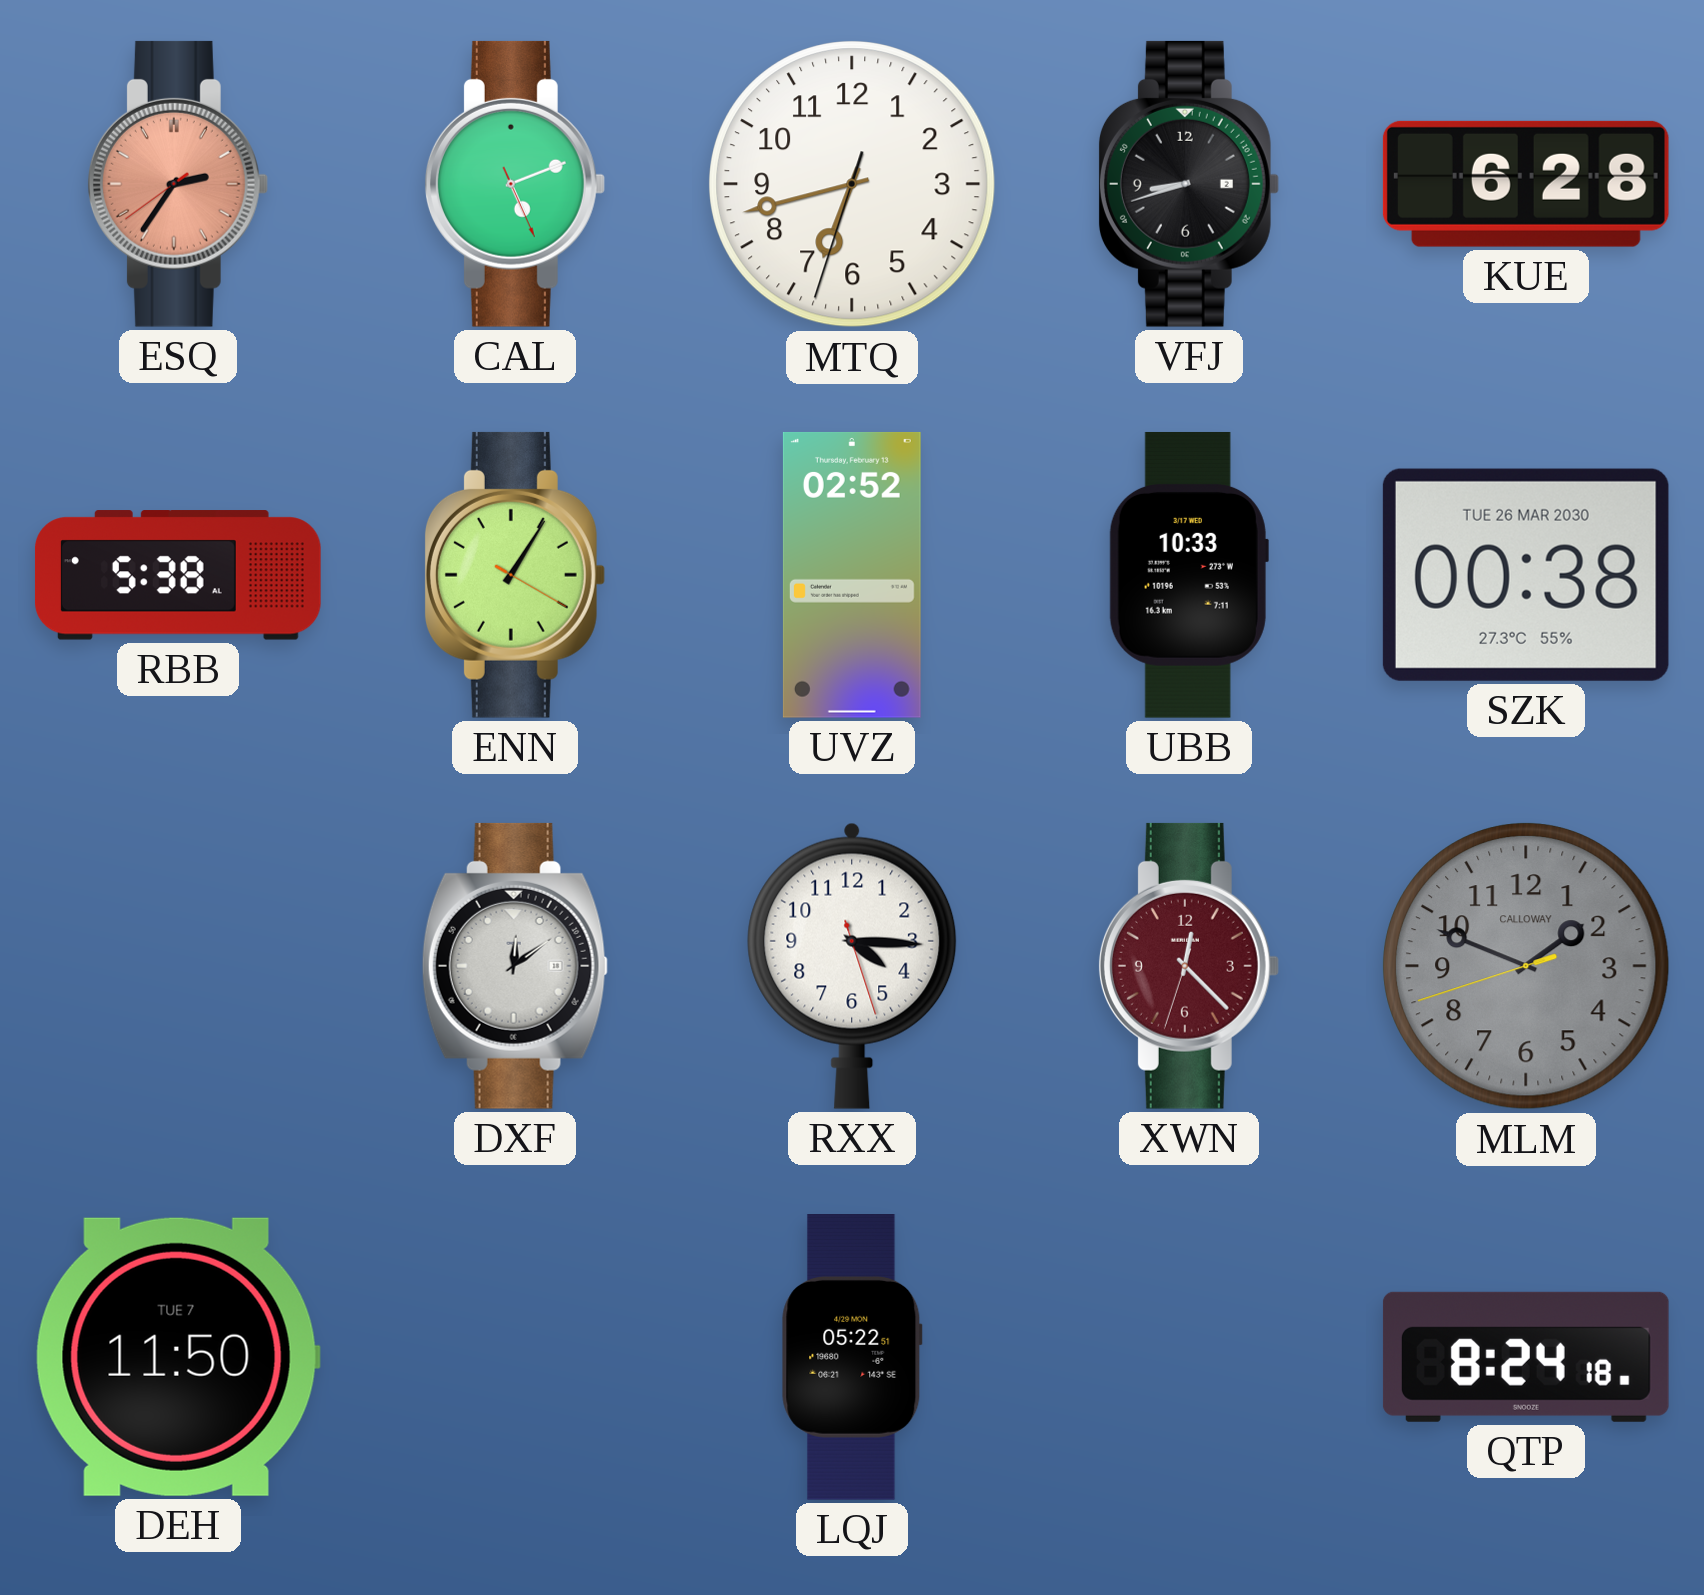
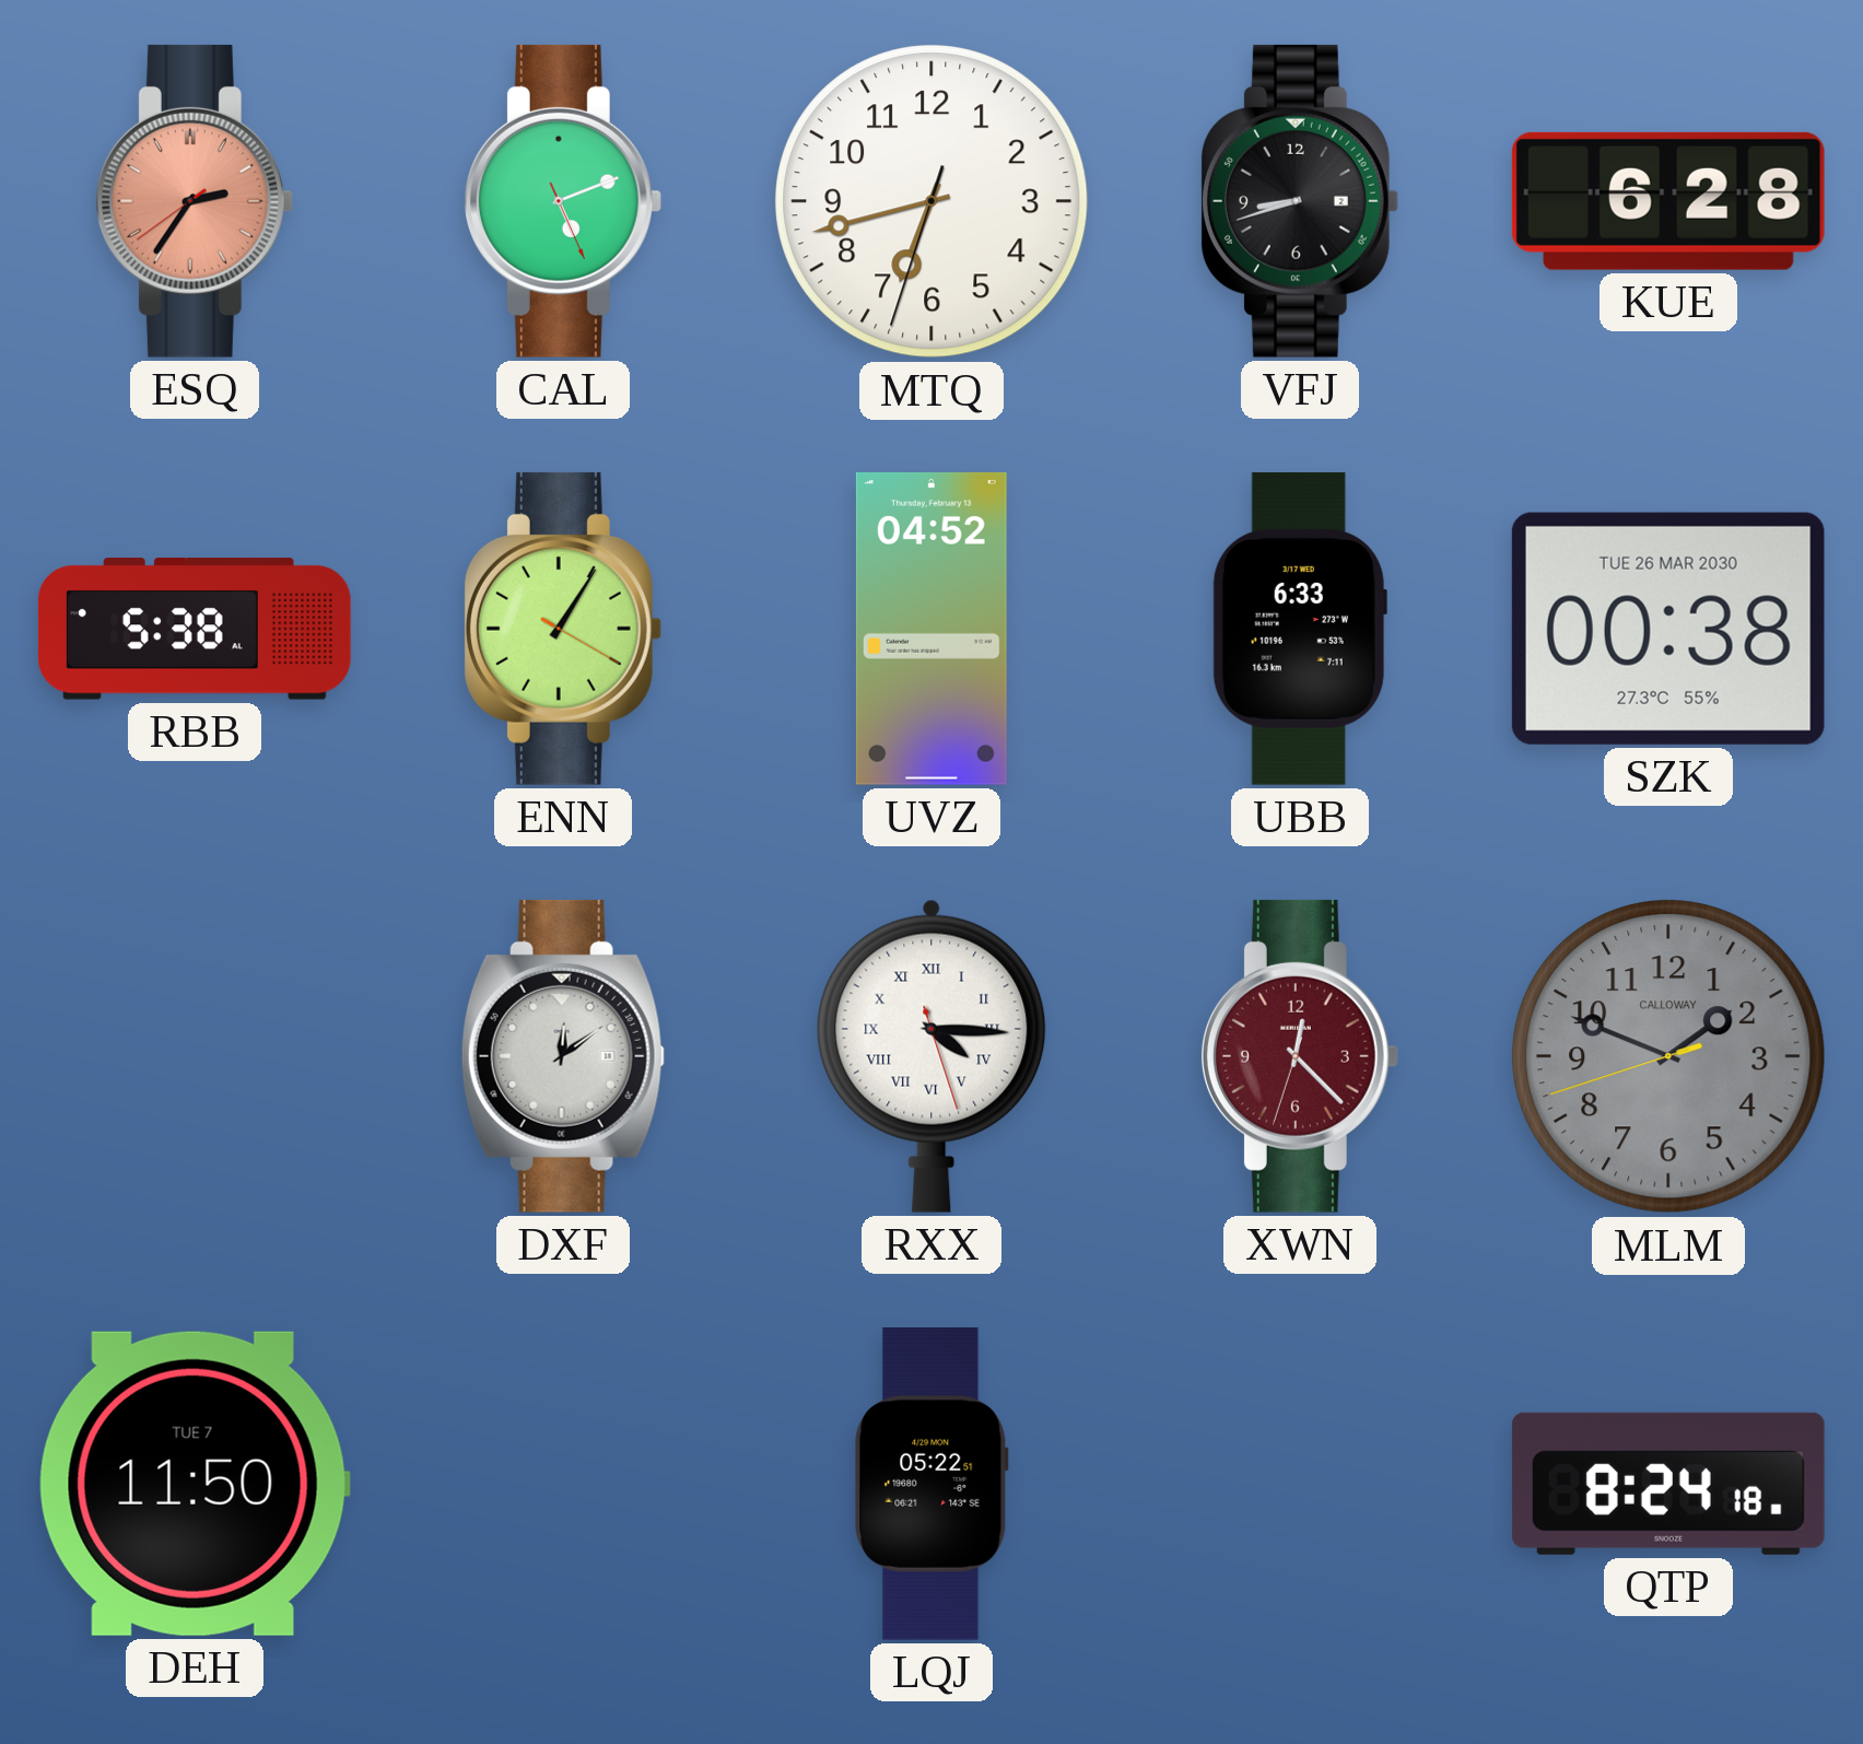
UVZ: 02:52 -> 04:52 (931, 629)
UBB: 10:33 -> 6:33 (1300, 629)
RXX numerals: Arabic -> Roman (931, 1056)
